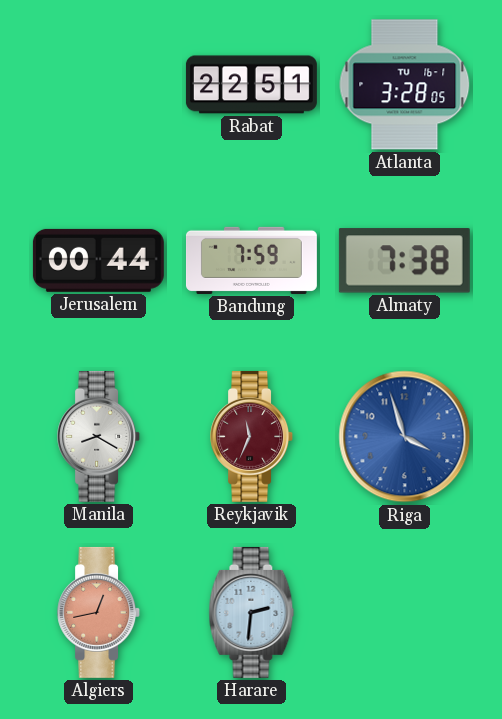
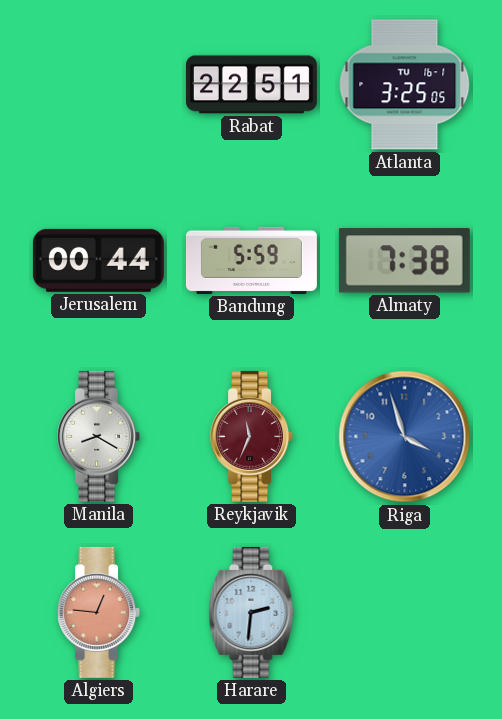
Atlanta: 3:28 -> 3:25 (405, 85)
Bandung: 7:59 -> 5:59 (251, 260)
Algiers: 12:43 -> 12:46 (99, 612)
